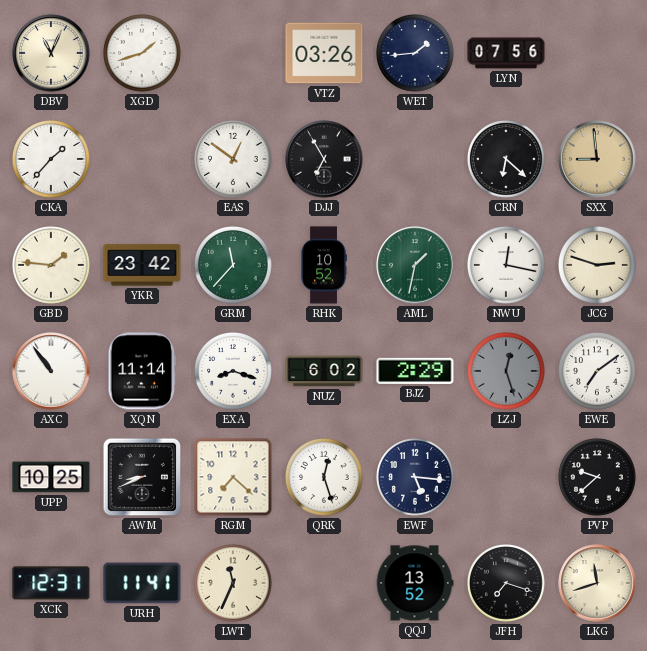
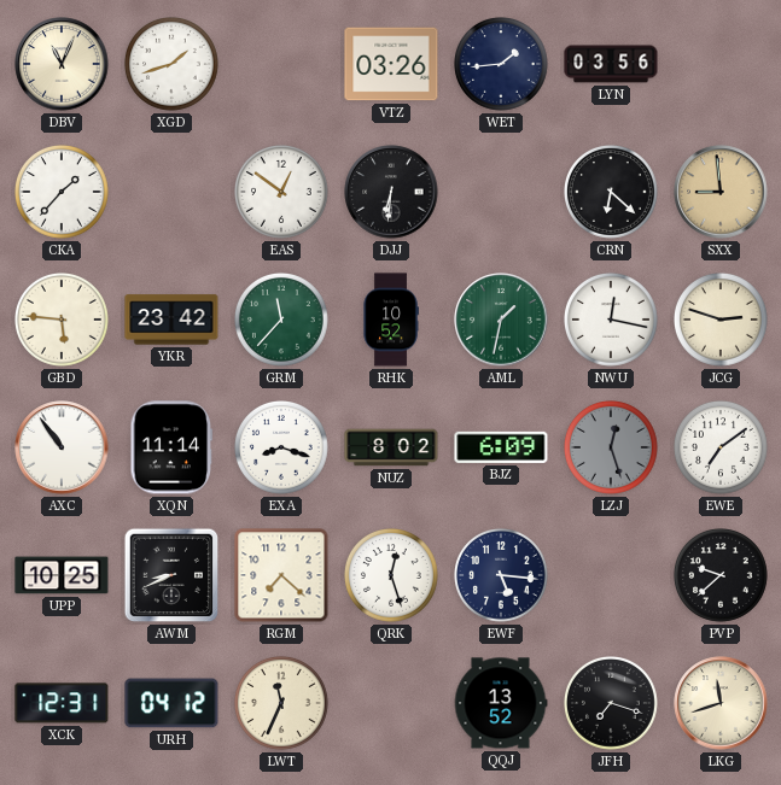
LYN: 07:56 -> 03:56 (611, 64)
DJJ: 6:55 -> 6:31 (391, 192)
GBD: 1:46 -> 5:46 (63, 321)
NUZ: 6:02 -> 8:02 (391, 447)
BJZ: 2:29 -> 6:09 (501, 447)
URH: 11:41 -> 04:12 (171, 703)
